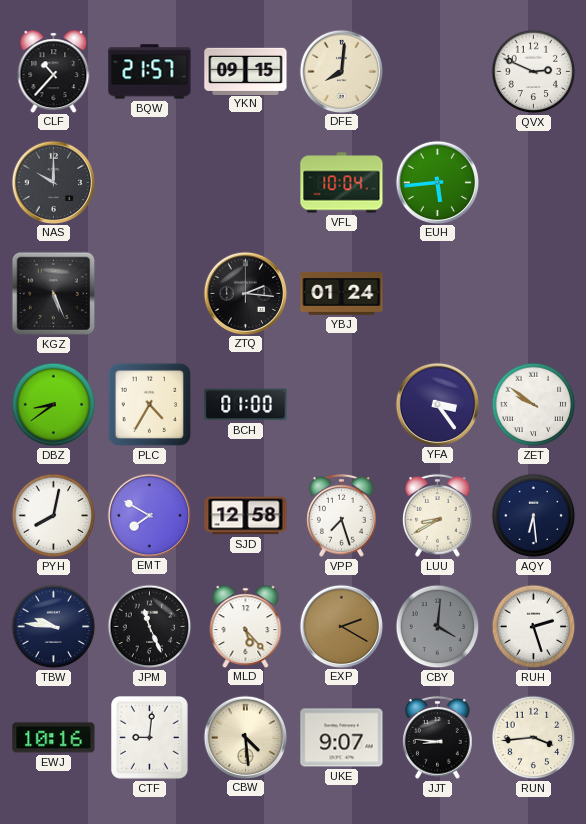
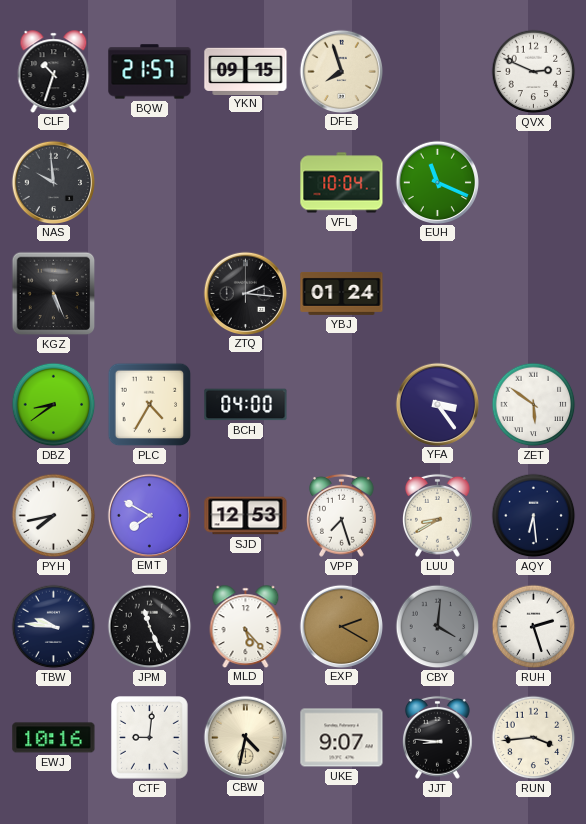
CLF: 10:37 -> 10:33 (54, 71)
DFE: 8:01 -> 7:57 (341, 71)
NAS: 10:00 -> 9:59 (53, 182)
EUH: 5:44 -> 11:19 (437, 182)
BCH: 01:00 -> 04:00 (246, 405)
ZET: 9:51 -> 5:51 (534, 405)
PYH: 8:02 -> 7:43 (54, 516)
SJD: 12:58 -> 12:53 (246, 516)
CBW: 4:29 -> 4:32 (245, 737)
